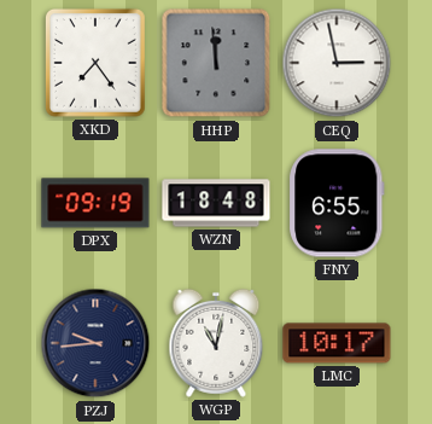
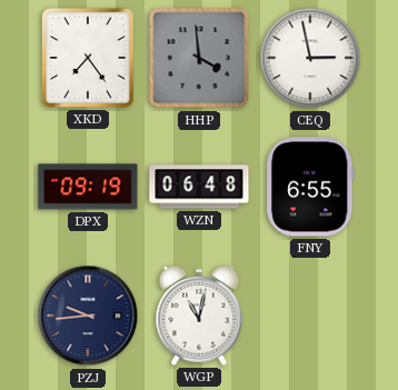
HHP: 11:59 -> 3:59 (199, 58)
WZN: 18:48 -> 06:48 (199, 187)
LMC: 10:17 -> none (337, 343)
